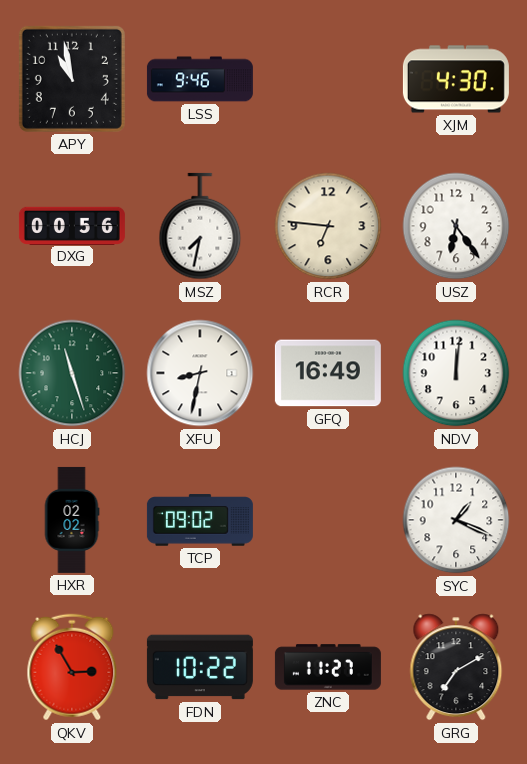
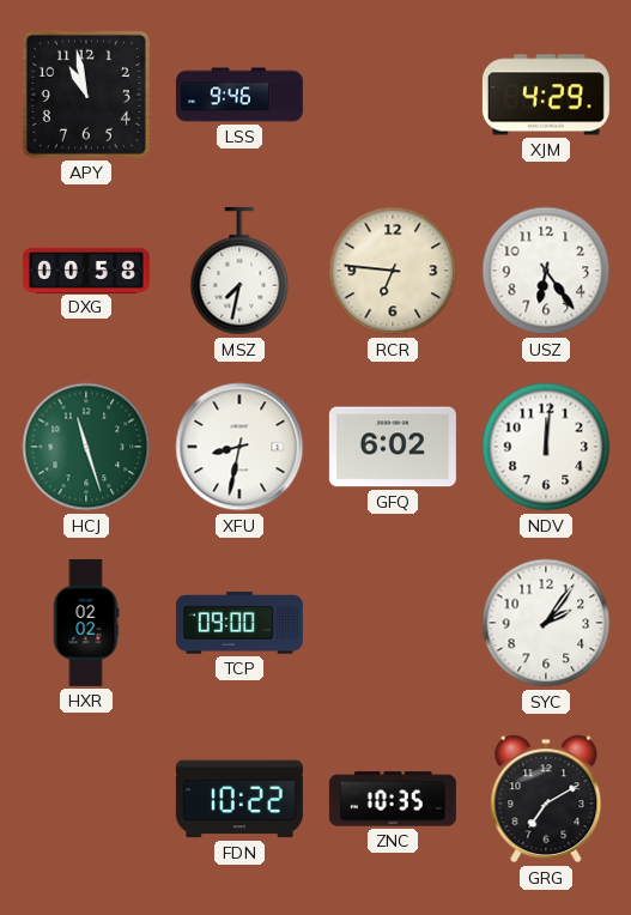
XJM: 4:30 -> 4:29 (546, 95)
DXG: 00:56 -> 00:58 (86, 269)
GFQ: 16:49 -> 6:02 (393, 447)
TCP: 09:02 -> 09:00 (239, 623)
SYC: 1:19 -> 2:06 (546, 623)
QKV: 2:55 -> none (72, 667)
ZNC: 11:27 -> 10:35 (393, 799)
